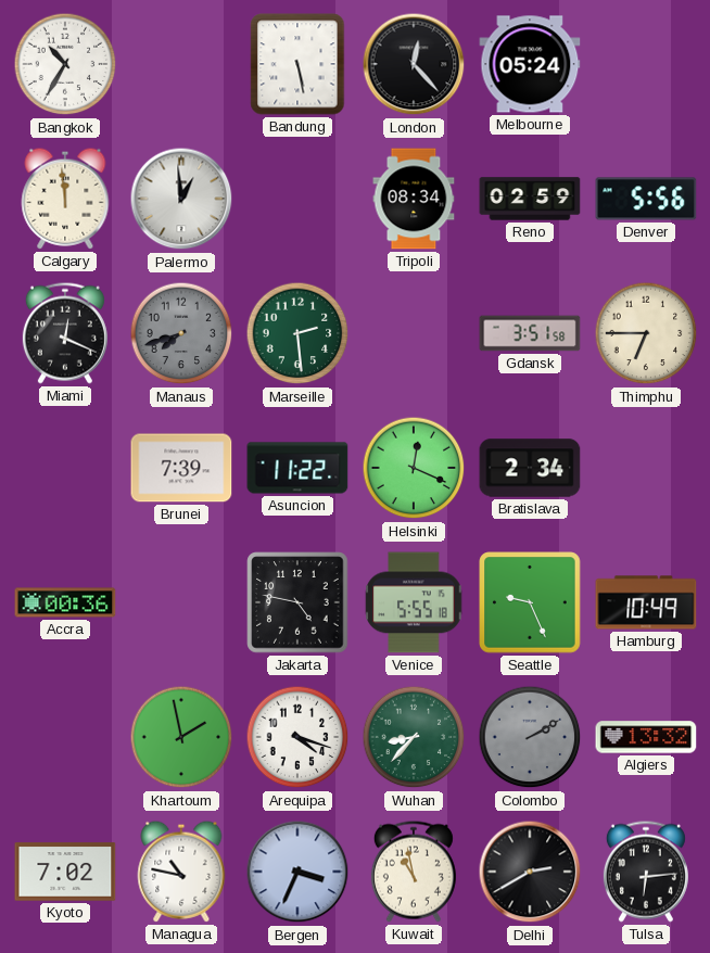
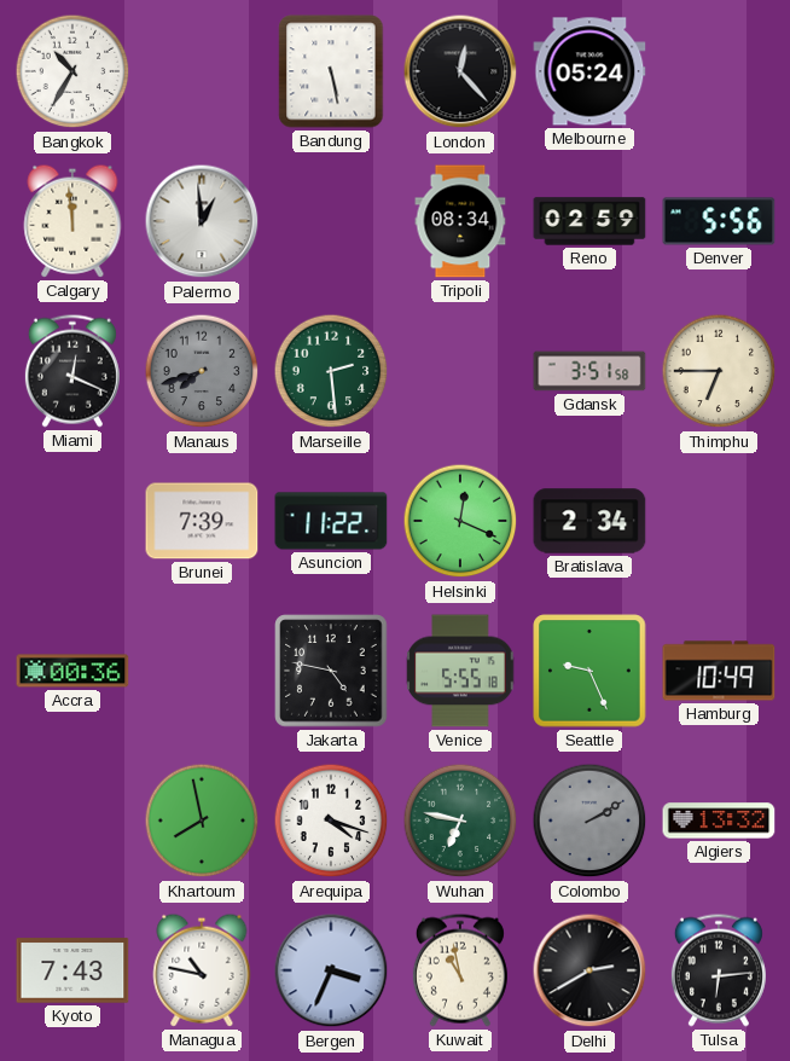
Khartoum: 1:58 -> 7:58 (202, 821)
Wuhan: 8:37 -> 6:47 (460, 821)
Kyoto: 7:02 -> 7:43 (72, 970)
